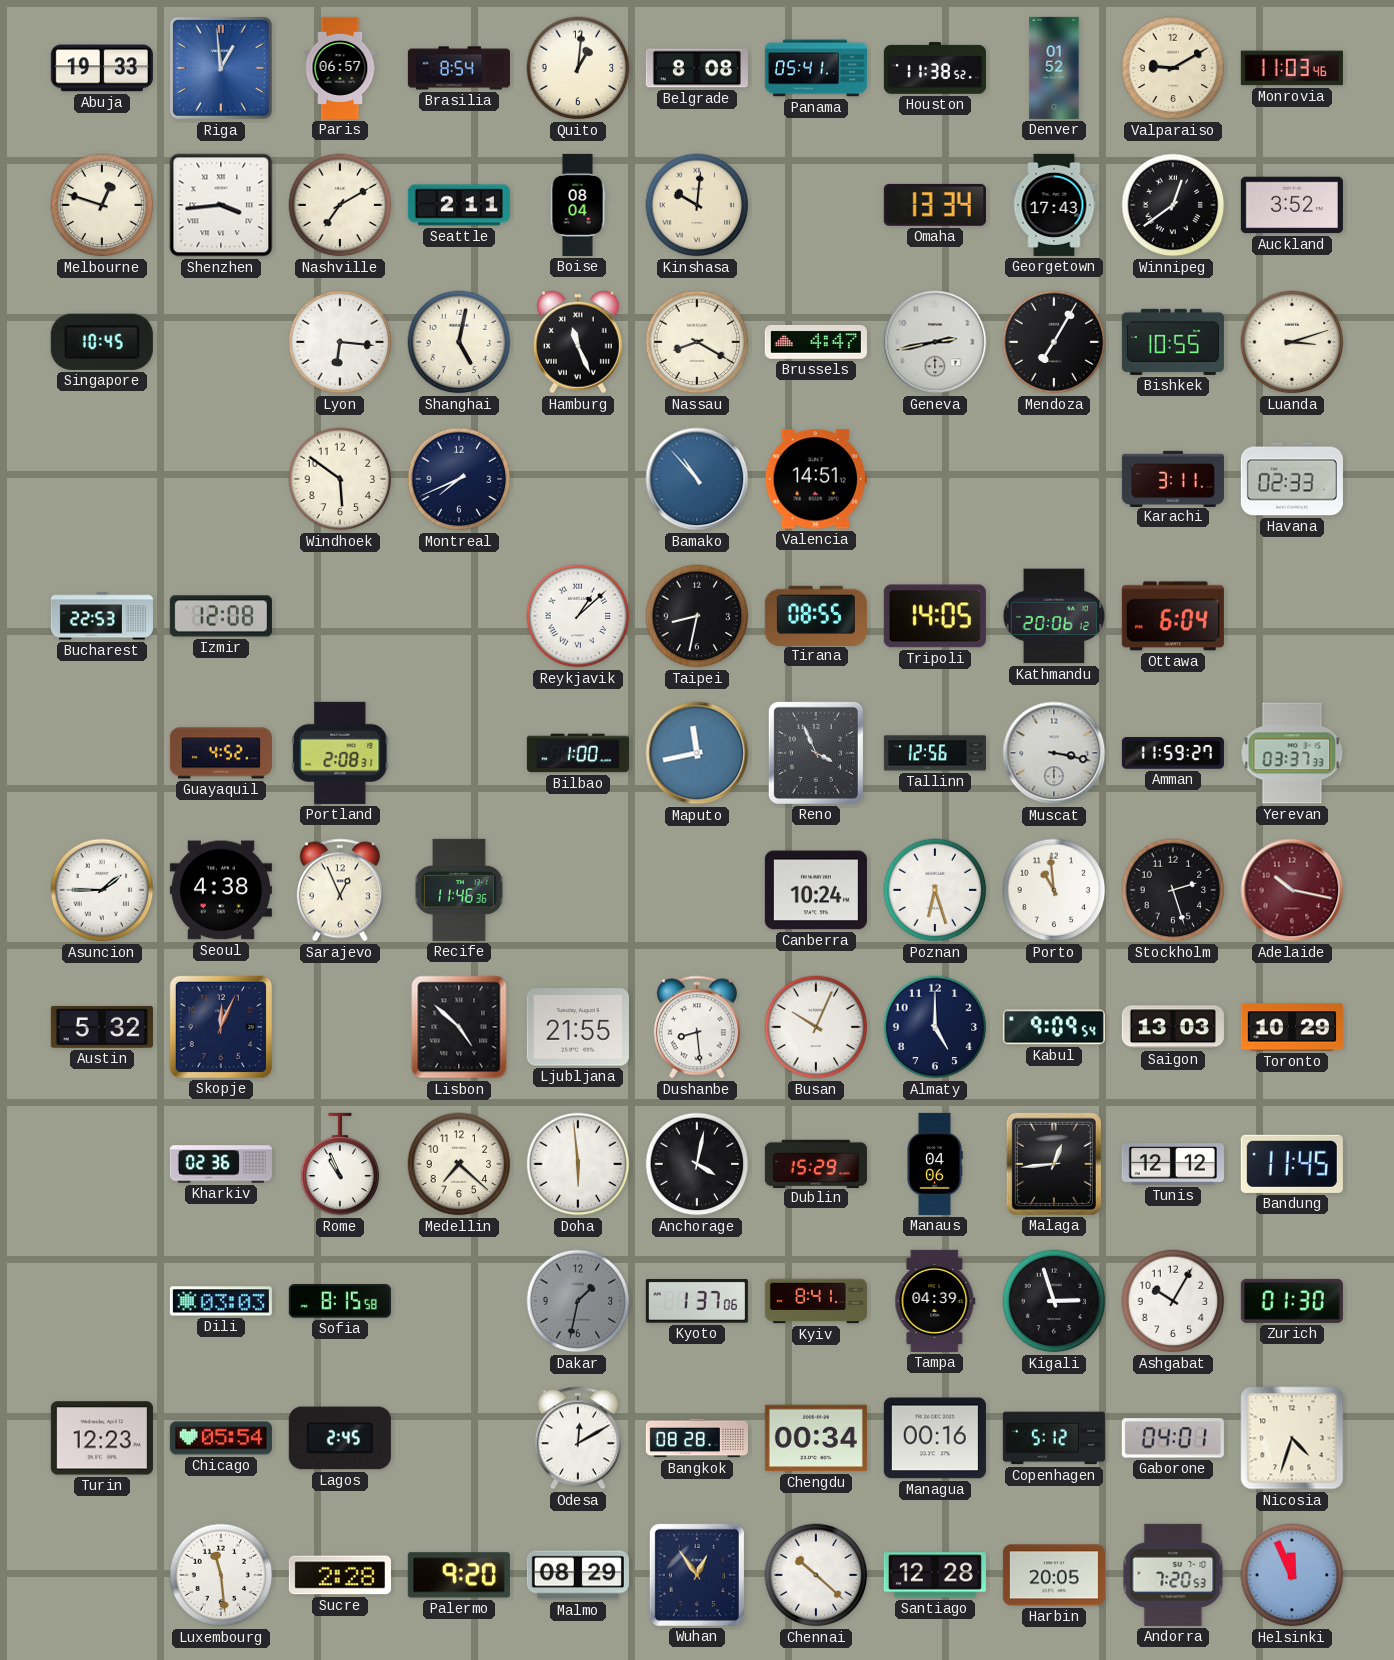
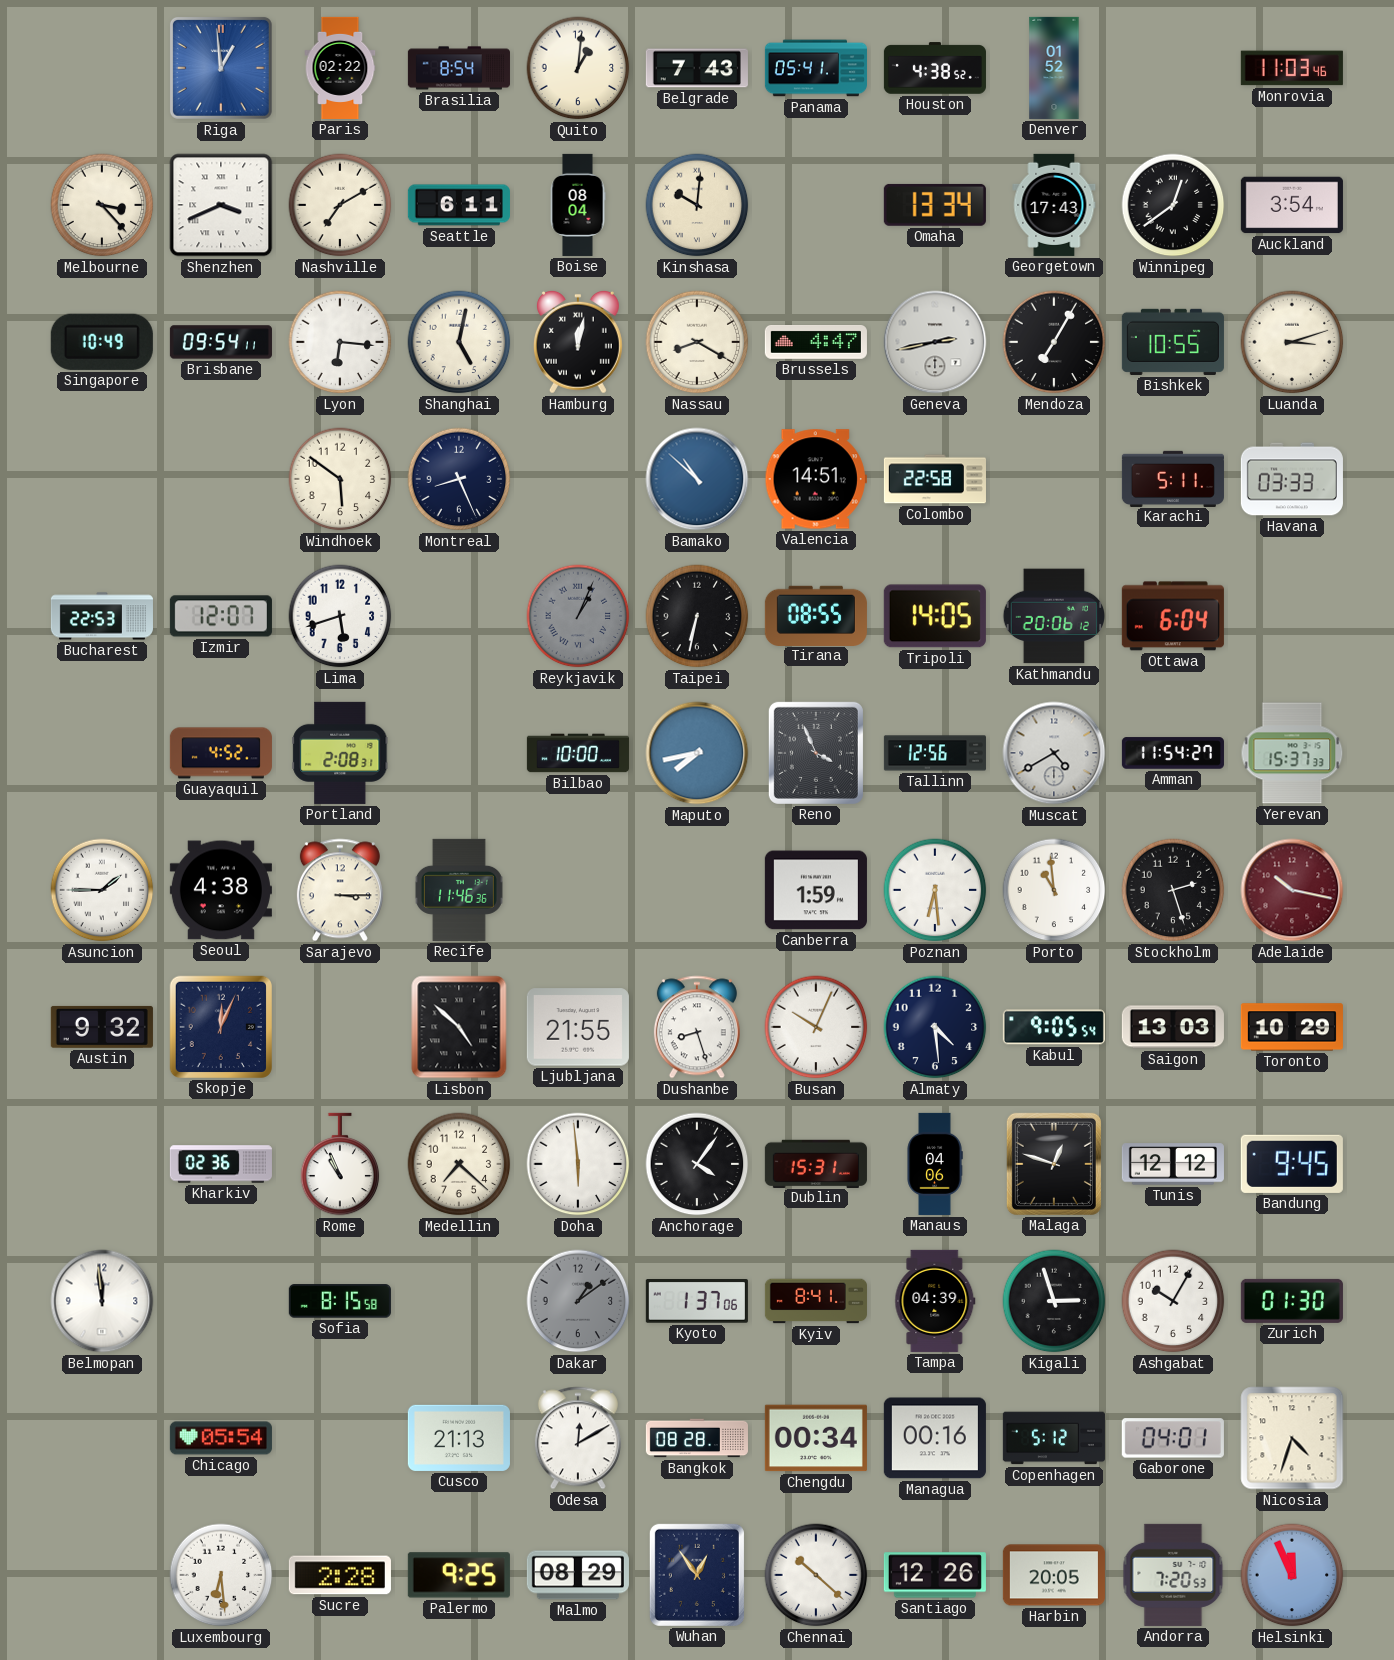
Abuja: 19:33 -> none (102, 68)
Paris: 06:57 -> 02:22 (340, 68)
Belgrade: 8:08 -> 7:43 (697, 68)
Houston: 11:38 -> 4:38 (935, 68)
Valparaiso: 9:10 -> none (1173, 68)
Melbourne: 12:48 -> 3:23 (102, 205)
Shenzhen: 3:44 -> 3:41 (221, 205)
Seattle: 2:11 -> 6:11 (459, 205)
Auckland: 3:52 -> 3:54 (1292, 205)
Singapore: 10:45 -> 10:49 (102, 342)
Brisbane: none -> 09:54 (221, 342)
Hamburg: 11:26 -> 12:02 (578, 342)
Montreal: 7:41 -> 8:26 (459, 479)
Bamako: 10:53 -> 10:52 (697, 479)
Colombo: none -> 22:58 (935, 479)
Karachi: 3:11 -> 5:11 (1173, 478)
Havana: 02:33 -> 03:33 (1292, 479)
Izmir: 12:08 -> 12:07 (221, 616)
Lima: none -> 5:42 (340, 616)
Reykjavik: 1:08 -> 1:04 (578, 616)
Reykjavik dial: white -> grey (578, 616)
Taipei: 8:32 -> 6:32 (697, 616)
Bilbao: 1:00 -> 10:00 (578, 753)
Maputo: 11:43 -> 7:43 (697, 753)
Muscat: 3:17 -> 4:40 (1054, 753)
Amman: 11:59 -> 11:54 (1173, 753)
Yerevan: 03:37 -> 15:37 (1292, 753)
Sarajevo: 12:56 -> 3:15 (340, 890)
Canberra: 10:24 -> 1:59 (816, 890)
Poznan: 6:27 -> 6:29 (935, 890)
Austin: 5:32 -> 9:32 (102, 1027)
Dushanbe: 8:29 -> 8:27 (697, 1027)
Almaty: 5:00 -> 4:29 (935, 1027)
Kabul: 9:09 -> 9:05 (1054, 1027)
Anchorage: 4:02 -> 4:06 (697, 1164)
Dublin: 15:29 -> 15:31 (816, 1163)
Malaga: 12:44 -> 12:48 (1054, 1164)
Bandung: 11:45 -> 9:45 (1292, 1164)
Belmopan: none -> 11:59 (102, 1301)
Dili: 03:03 -> none (221, 1301)
Dakar: 1:32 -> 1:09 (578, 1301)
Turin: 12:23 -> none (102, 1438)
Lagos: 2:45 -> none (340, 1438)
Cusco: none -> 21:13 (459, 1438)
Luxembourg: 11:29 -> 6:29 (221, 1575)
Palermo: 9:20 -> 9:25 (459, 1575)
Santiago: 12:28 -> 12:26 (935, 1575)
